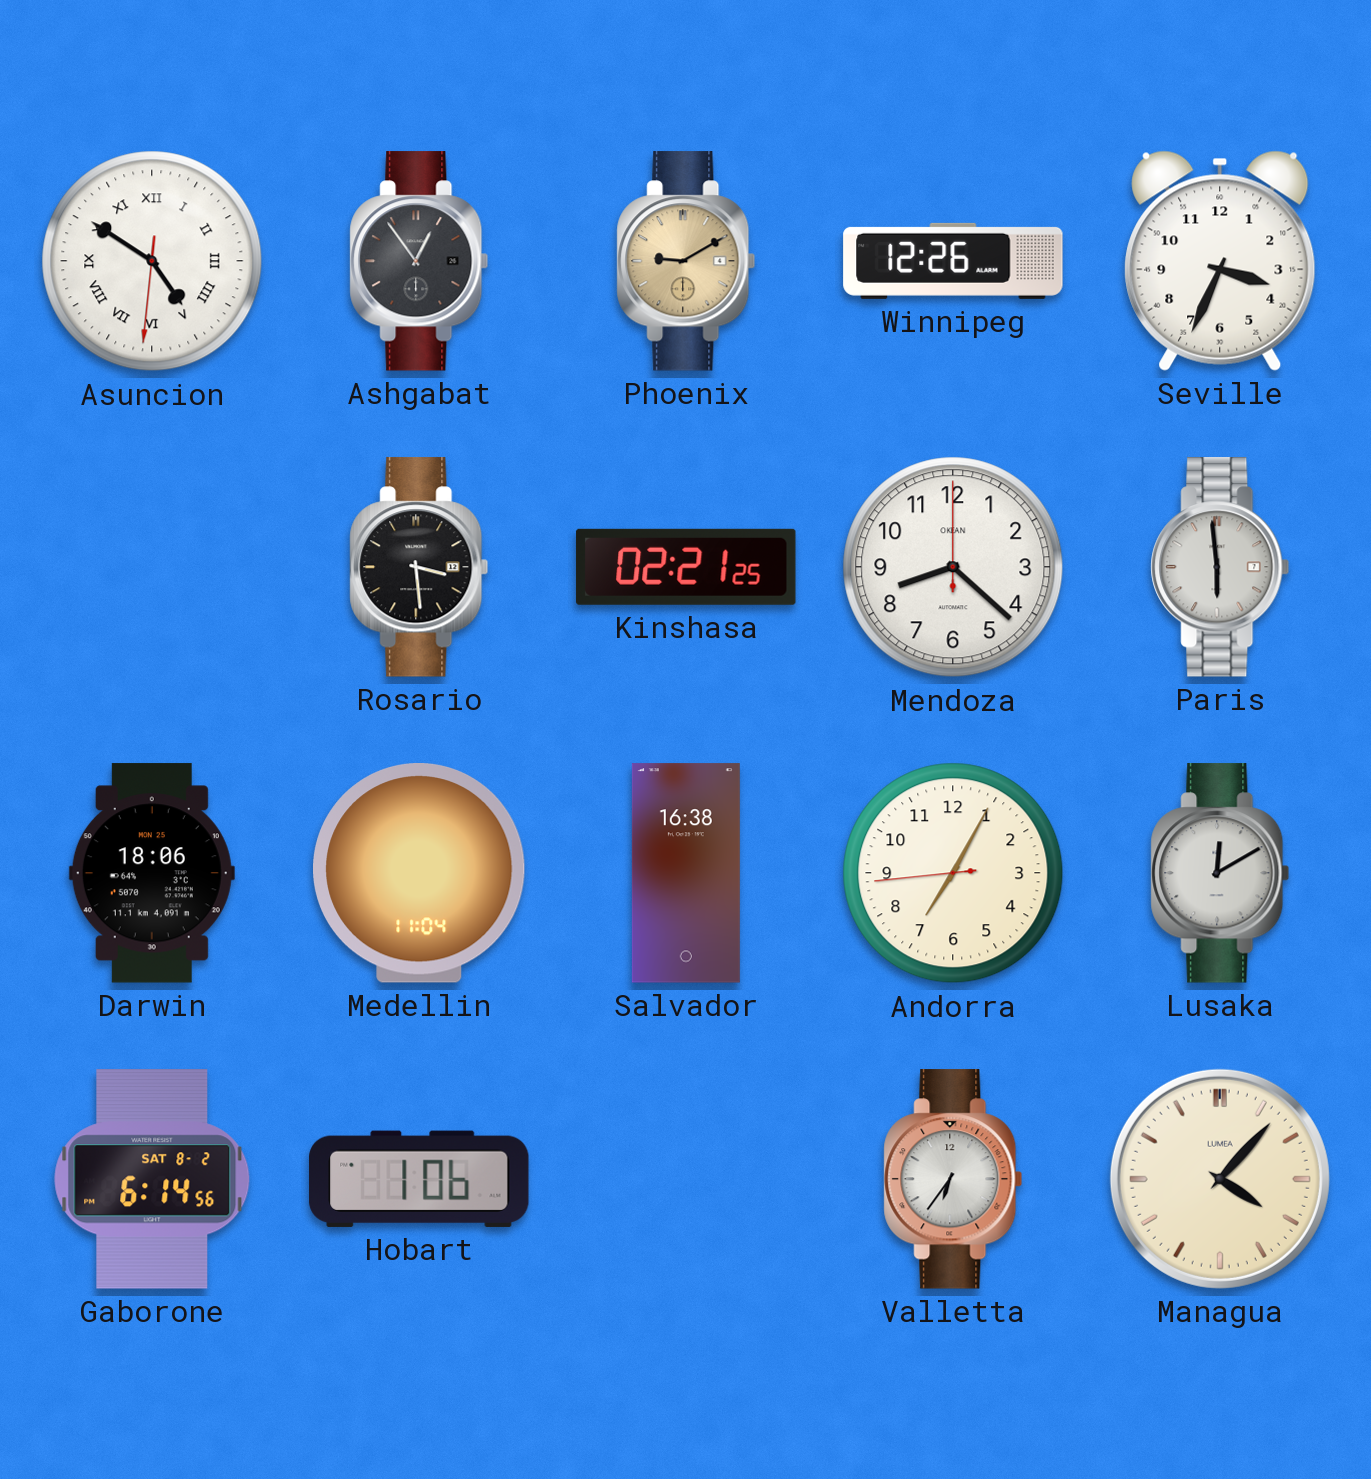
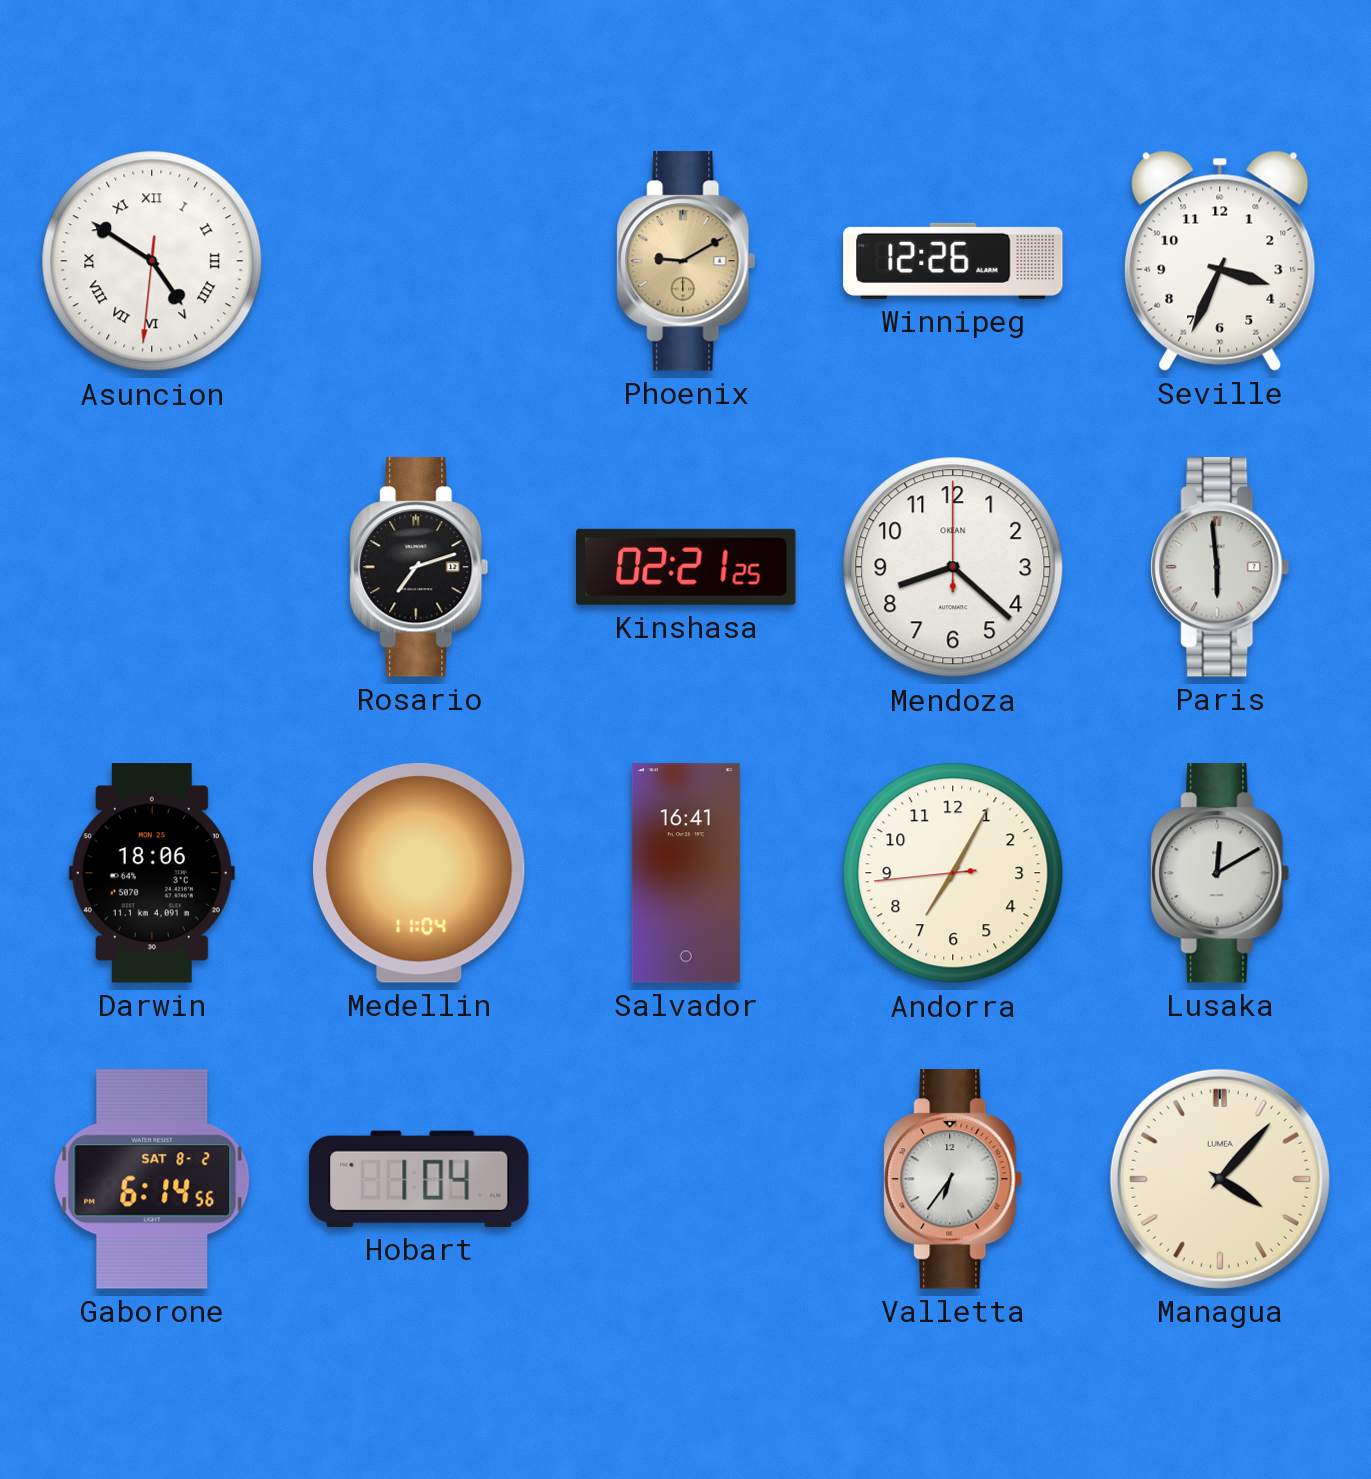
Ashgabat: 12:54 -> none (419, 261)
Rosario: 3:29 -> 7:12 (419, 567)
Salvador: 16:38 -> 16:41 (686, 873)
Hobart: 1:06 -> 1:04 (419, 1179)
